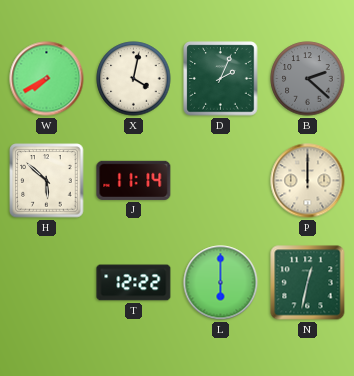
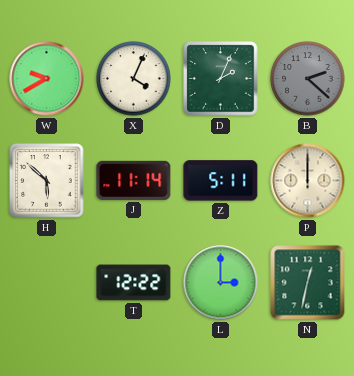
W: 7:40 -> 9:40 (47, 79)
X: 4:02 -> 4:04 (134, 79)
Z: none -> 5:11 (221, 181)
L: 6:00 -> 3:00 (221, 283)
